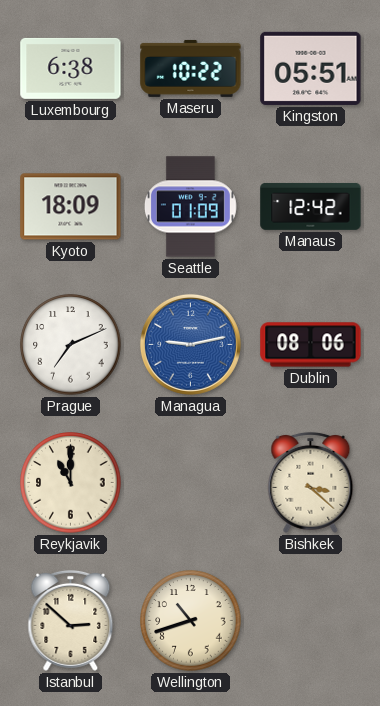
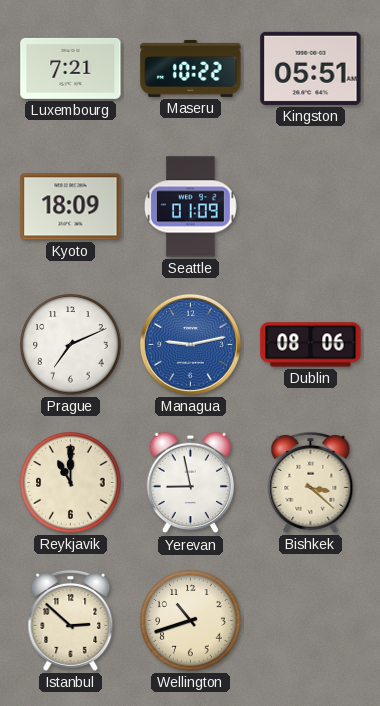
Luxembourg: 6:38 -> 7:21 (71, 68)
Manaus: 12:42 -> none (311, 206)
Yerevan: none -> 8:58 (191, 483)
